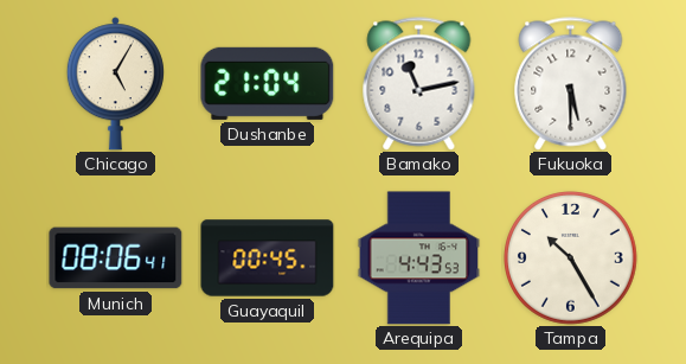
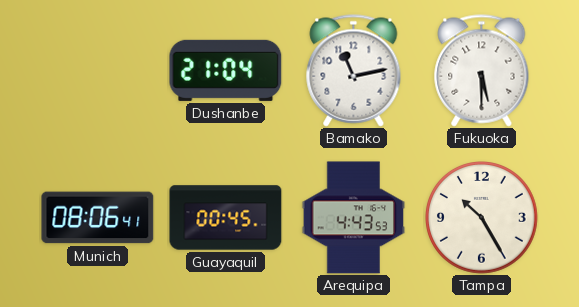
Chicago: 5:05 -> none (115, 84)
